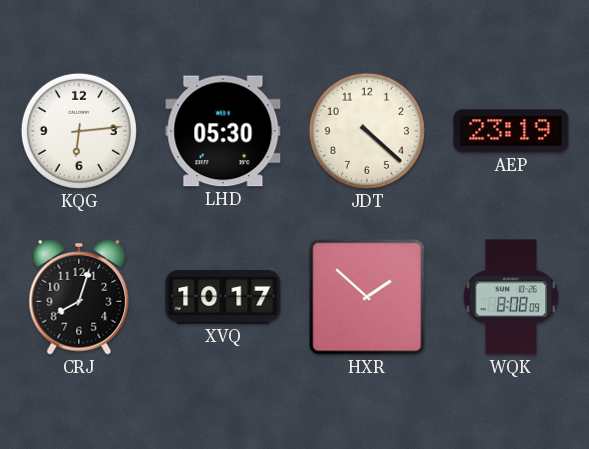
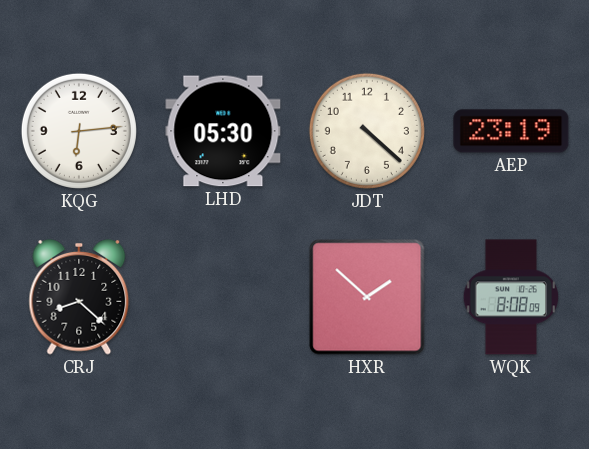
CRJ: 8:03 -> 8:22 (79, 297)
XVQ: 10:17 -> none (223, 297)
